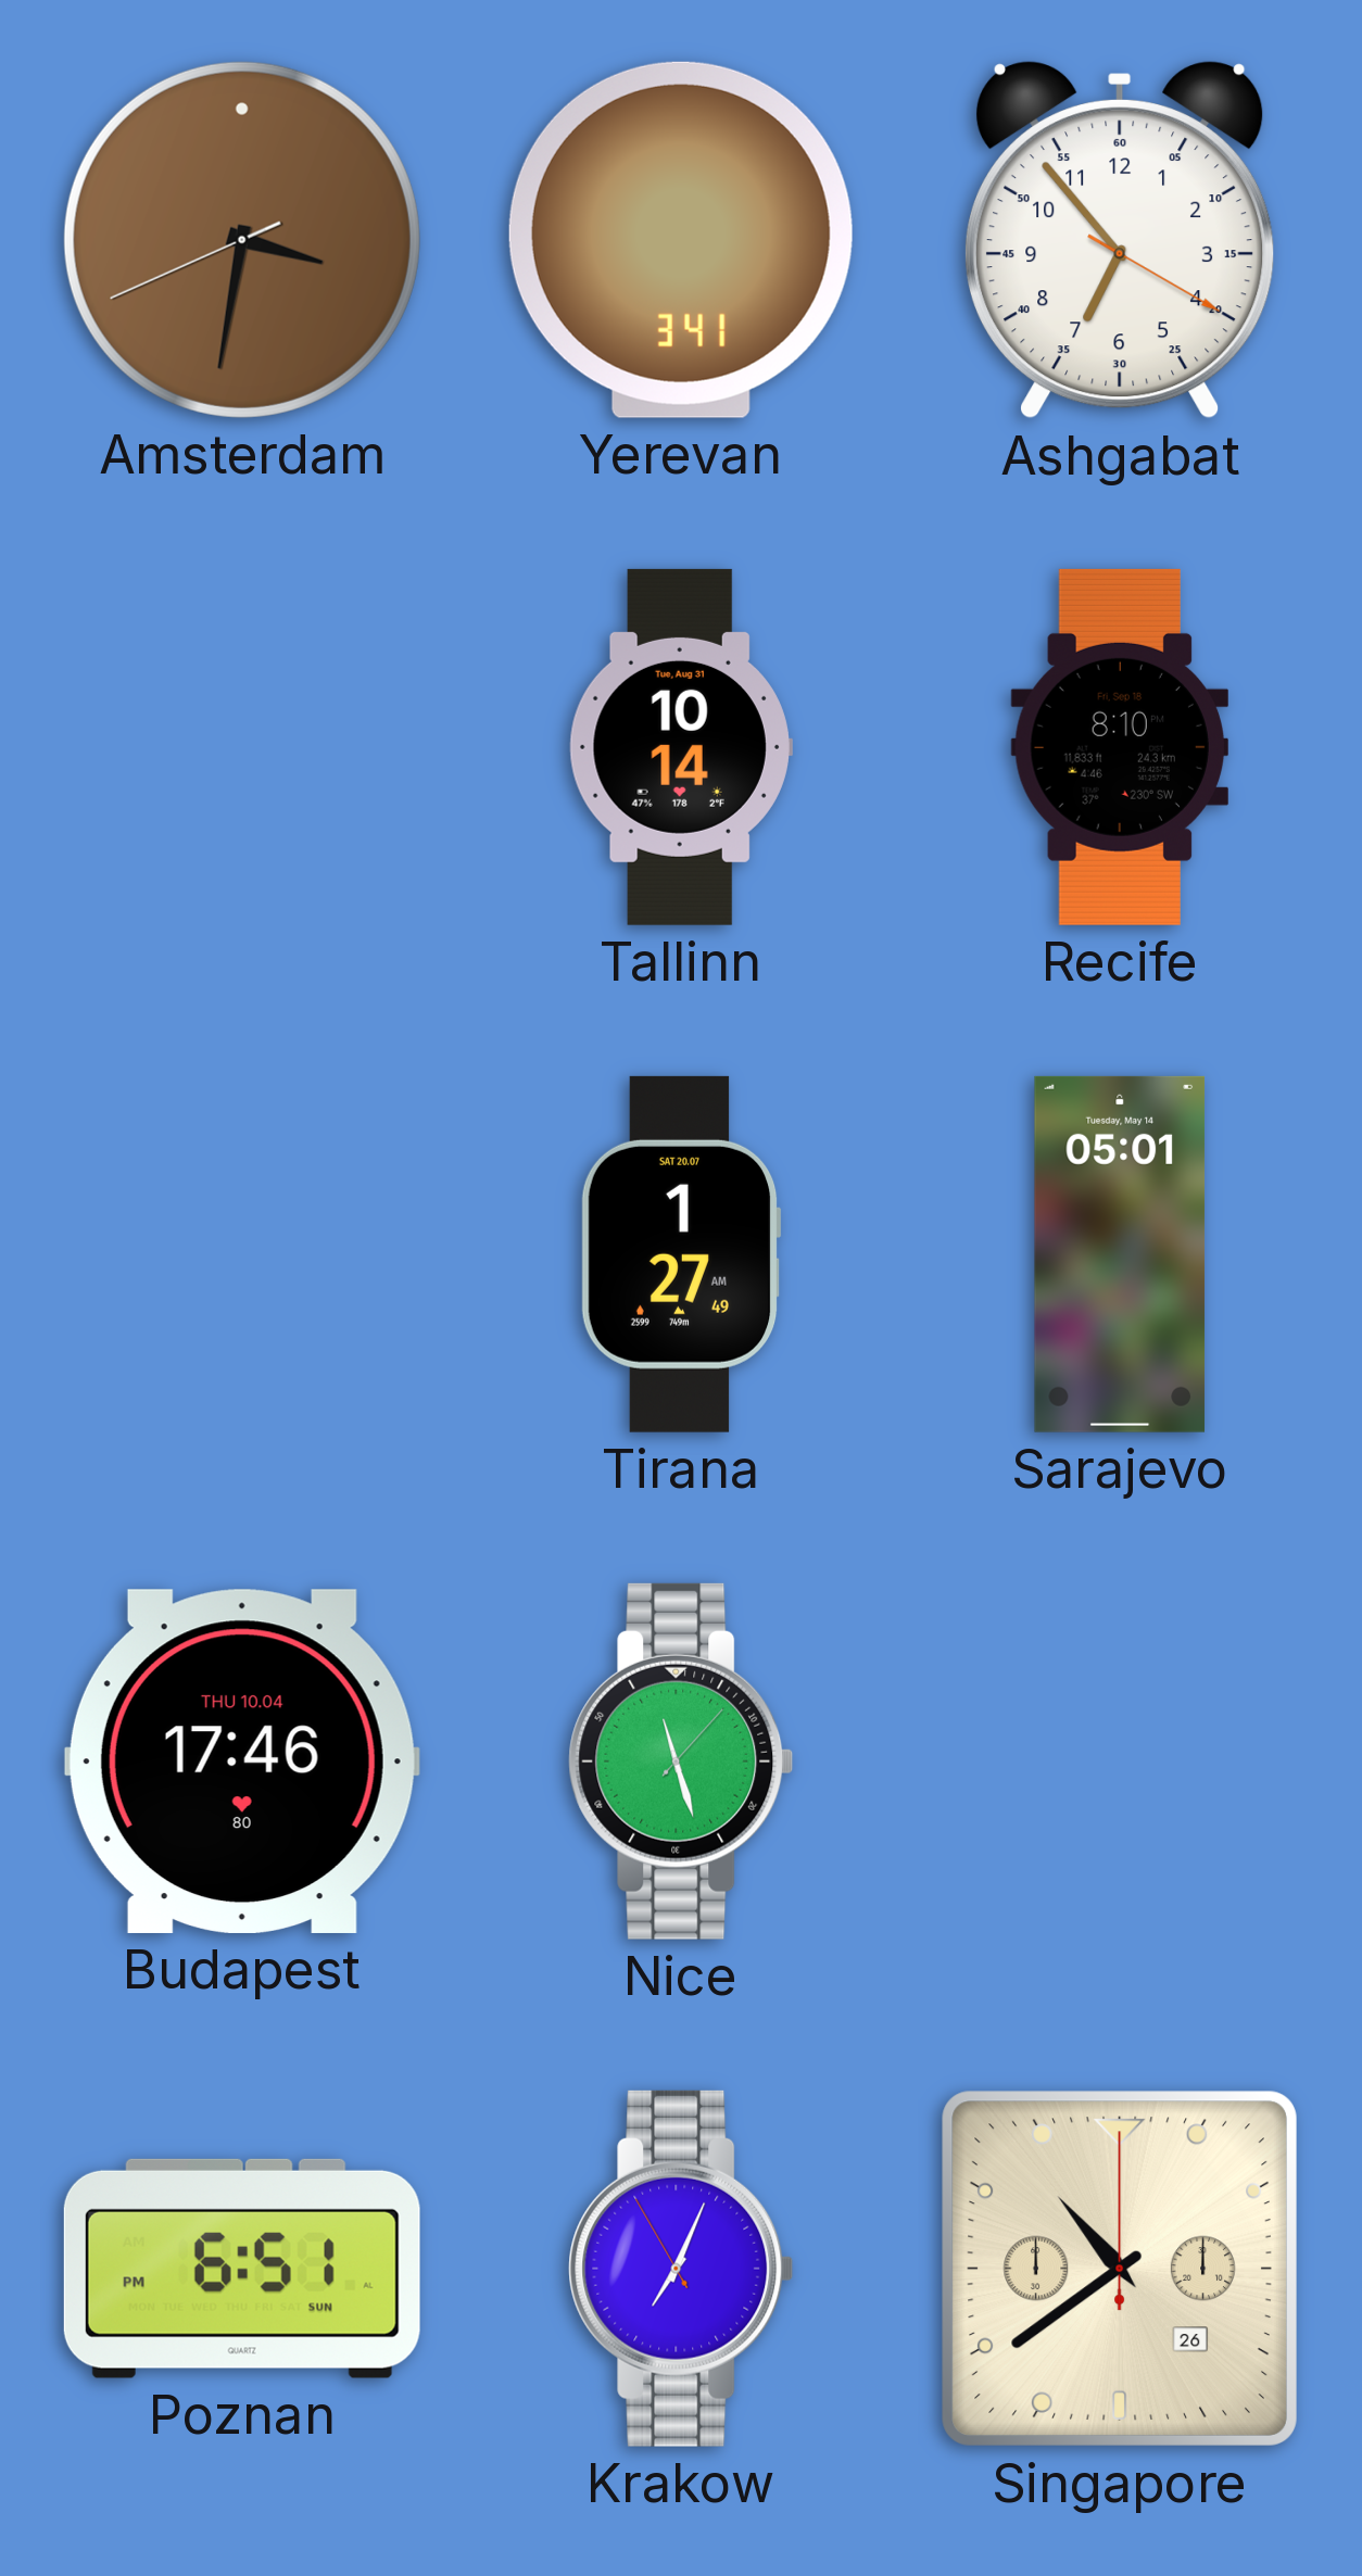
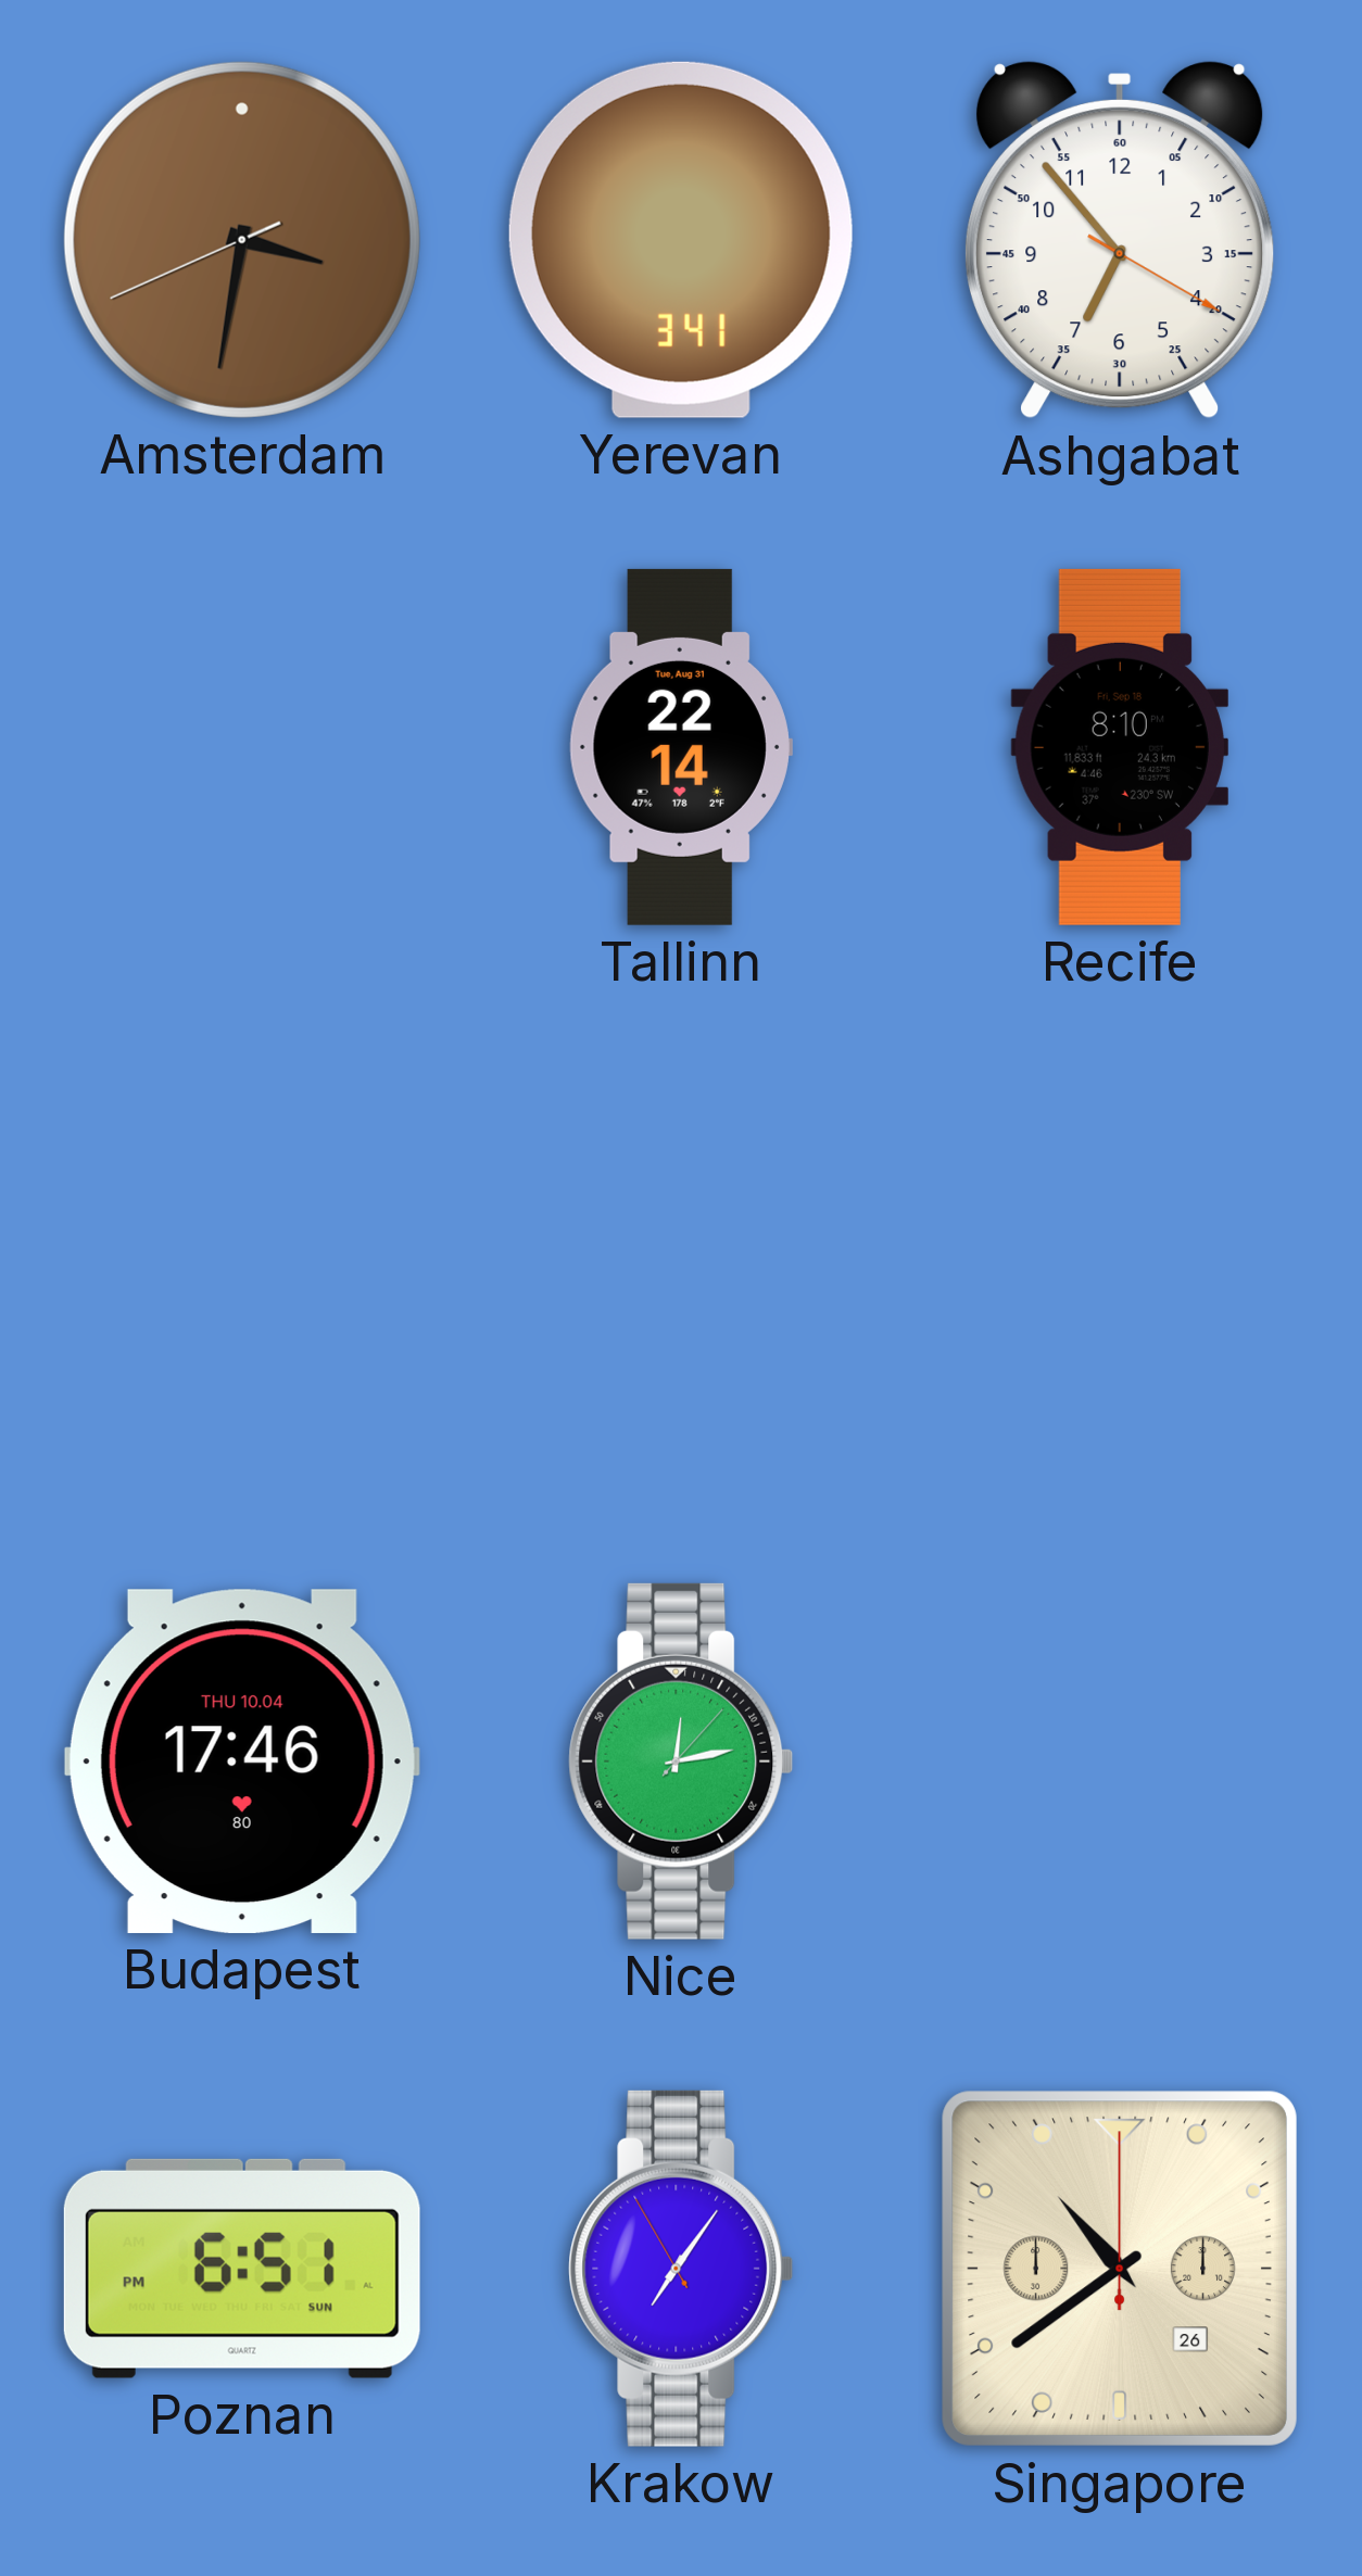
Tallinn: 10:14 -> 22:14 (681, 747)
Tirana: 1:27 -> none (681, 1254)
Sarajevo: 05:01 -> none (1120, 1254)
Nice: 11:27 -> 12:13 (681, 1761)
Krakow: 7:03 -> 7:05 (681, 2269)
